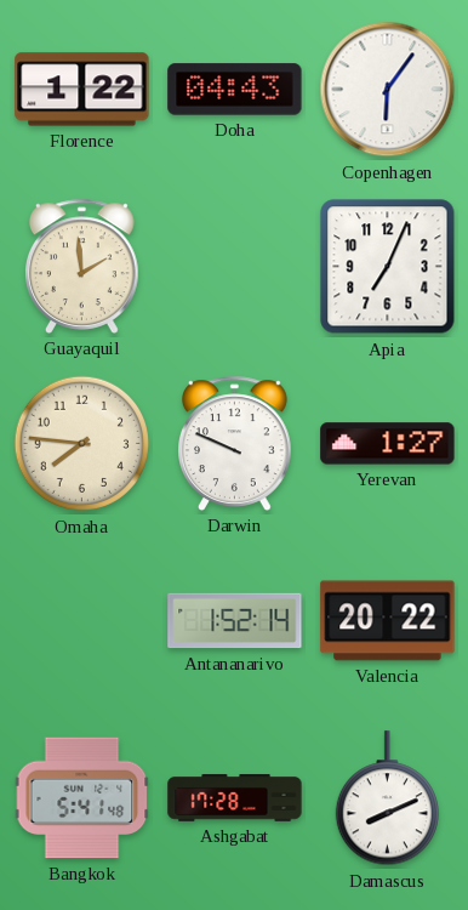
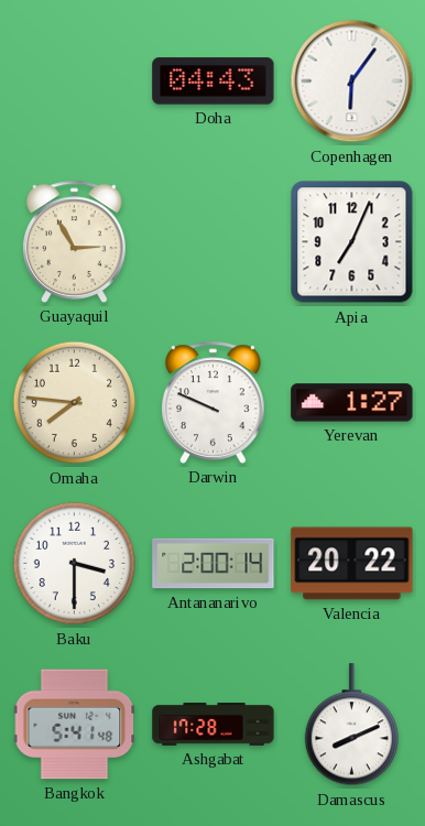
Florence: 1:22 -> none (82, 90)
Guayaquil: 1:59 -> 2:55 (75, 241)
Baku: none -> 3:30 (75, 564)
Antananarivo: 1:52 -> 2:00 (214, 564)
